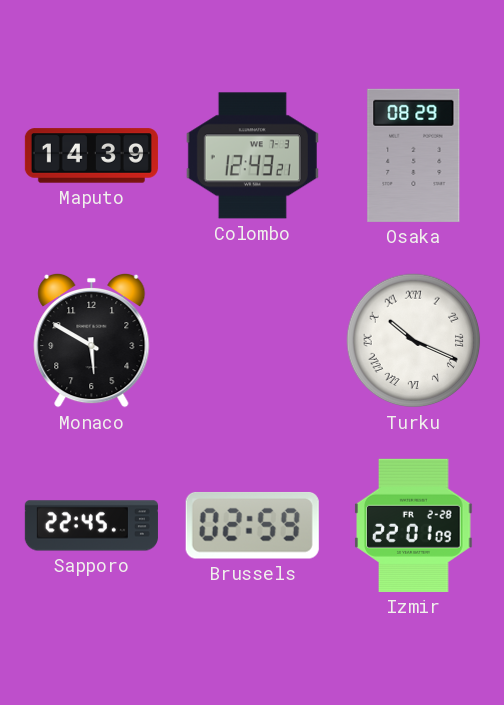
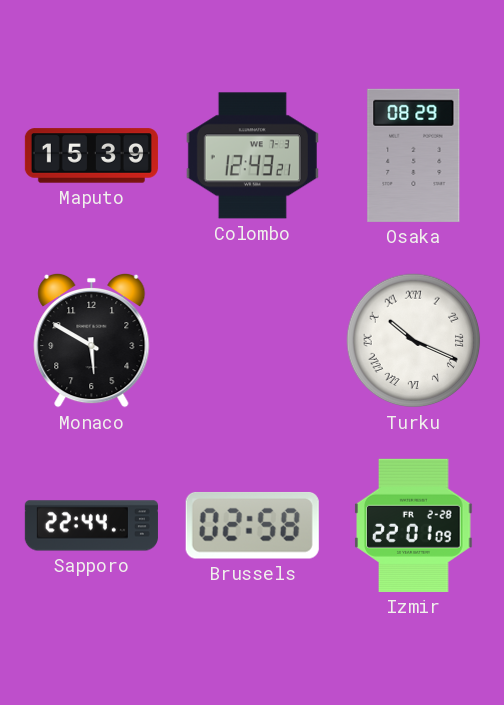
Maputo: 14:39 -> 15:39 (91, 156)
Sapporo: 22:45 -> 22:44 (91, 526)
Brussels: 02:59 -> 02:58 (252, 525)
